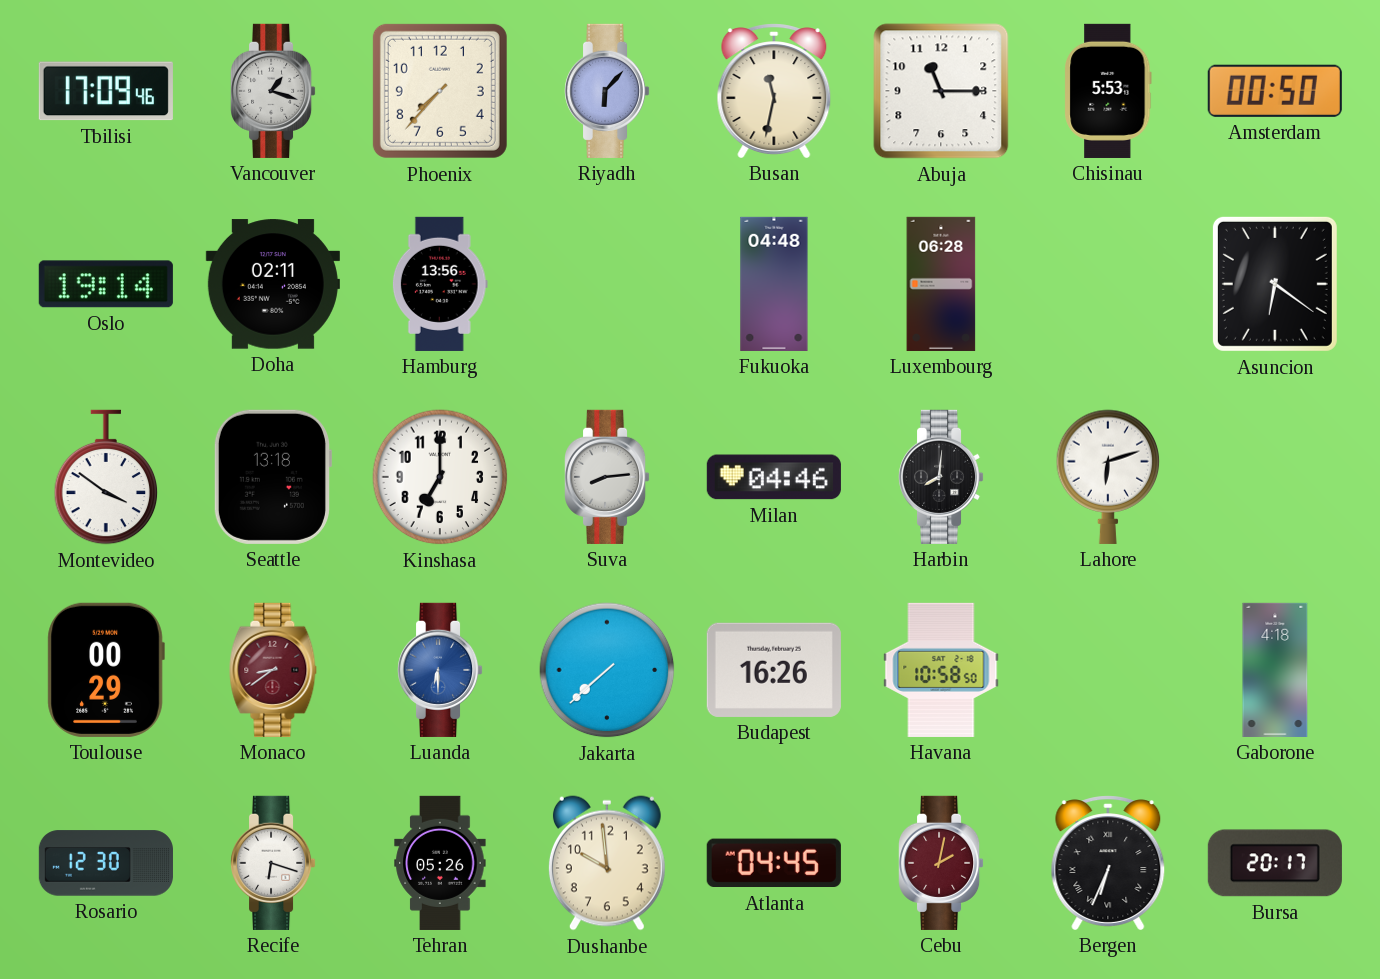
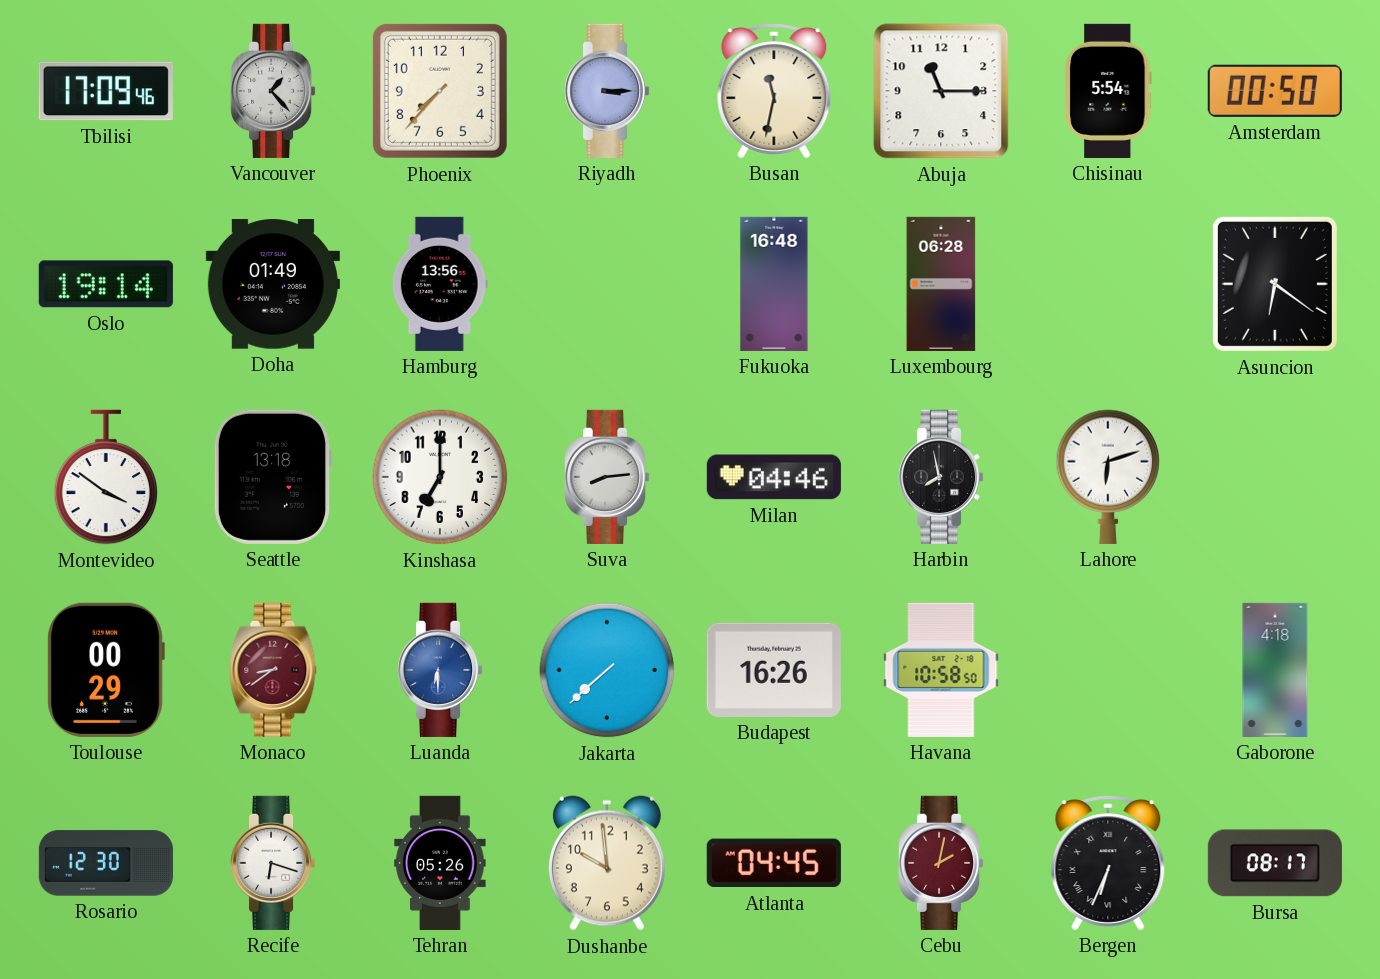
Vancouver: 1:18 -> 1:23 (274, 91)
Riyadh: 6:07 -> 3:15 (608, 91)
Chisinau: 5:53 -> 5:54 (1108, 91)
Doha: 02:11 -> 01:49 (273, 284)
Fukuoka: 04:48 -> 16:48 (774, 284)
Harbin: 8:01 -> 7:58 (942, 477)
Bursa: 20:17 -> 08:17 (1275, 863)
